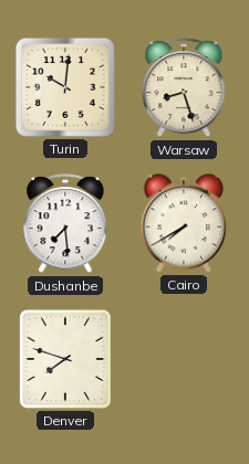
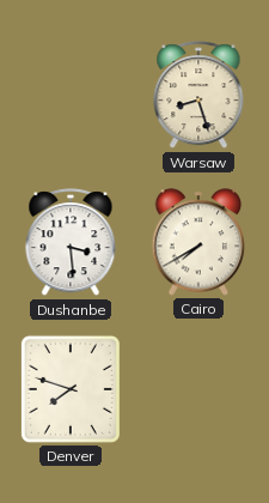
Turin: 10:01 -> none (65, 87)
Dushanbe: 7:29 -> 3:29 (71, 243)
